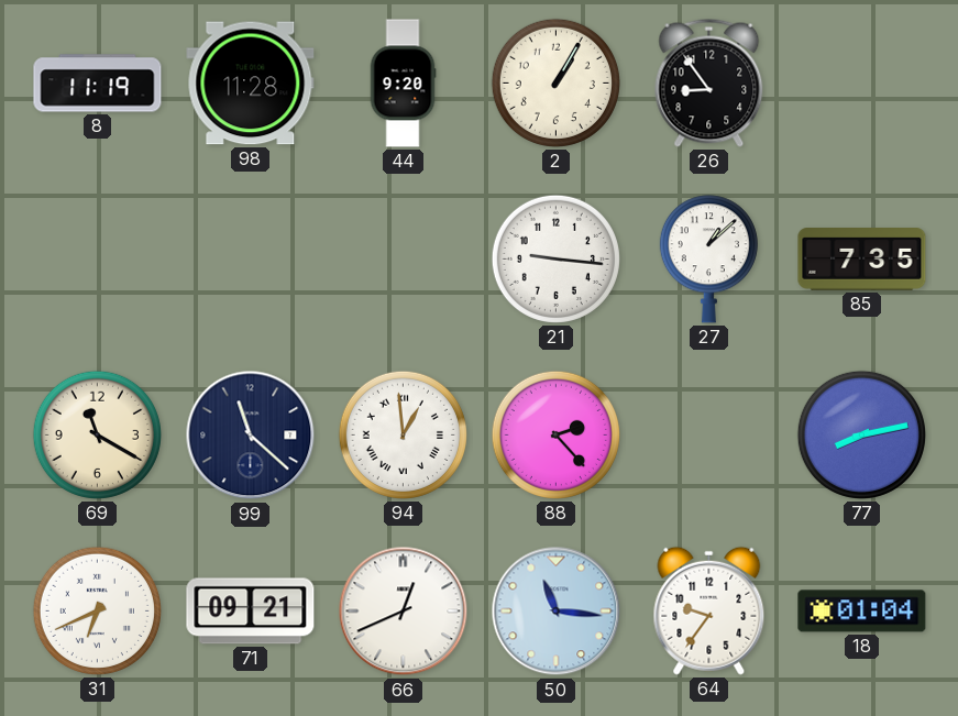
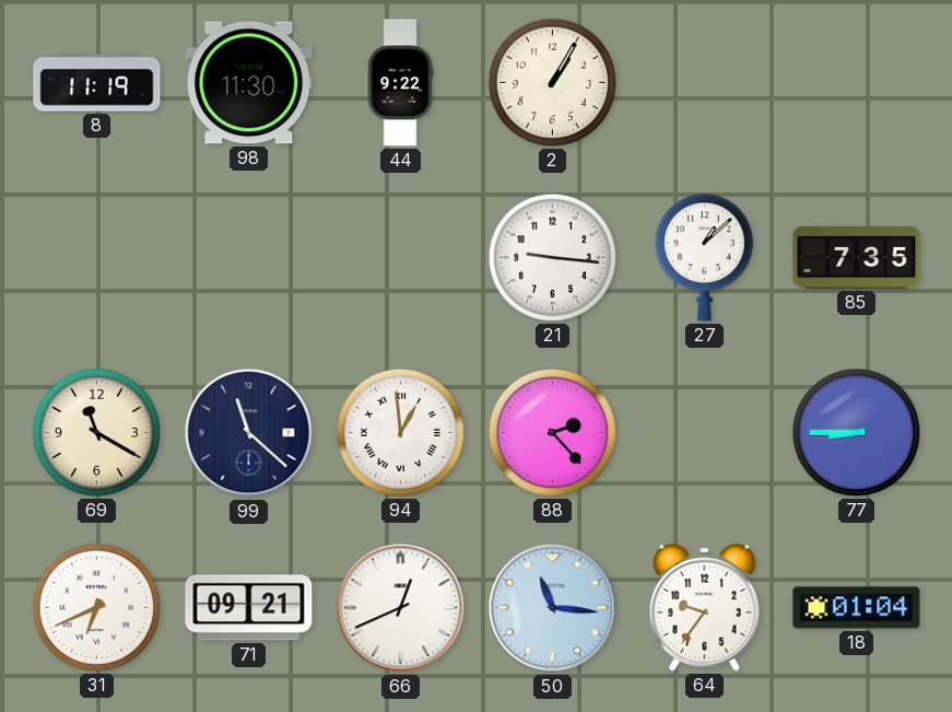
98: 11:28 -> 11:30 (249, 83)
44: 9:20 -> 9:22 (400, 83)
26: 8:54 -> none (709, 82)
77: 8:13 -> 8:45 (856, 432)
